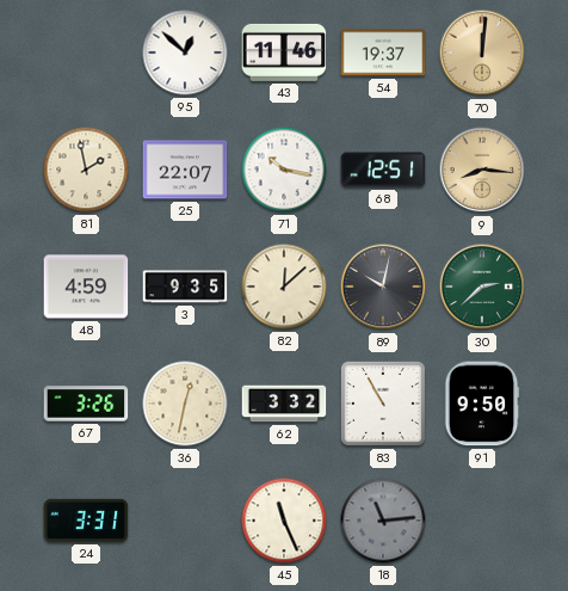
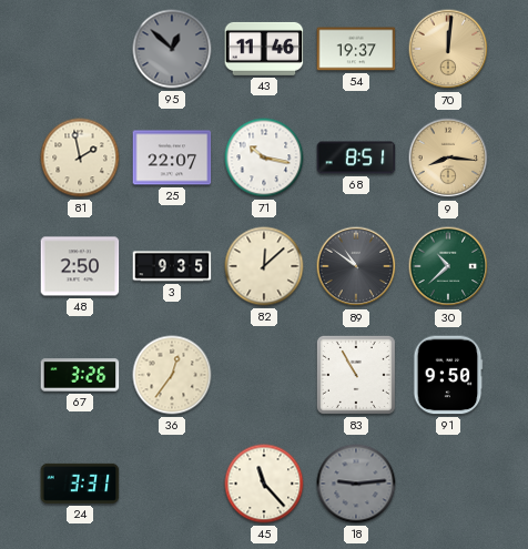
95 dial: white -> grey (172, 49)
68: 12:51 -> 8:51 (356, 157)
48: 4:59 -> 2:50 (80, 266)
89: 10:02 -> 10:51 (356, 266)
30: 2:38 -> 10:38 (448, 266)
36: 12:32 -> 12:36 (172, 375)
62: 3:32 -> none (284, 404)
45: 11:26 -> 11:23 (264, 484)
18: 11:14 -> 9:14 (356, 484)
